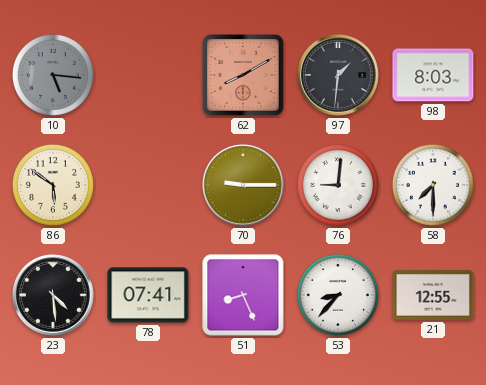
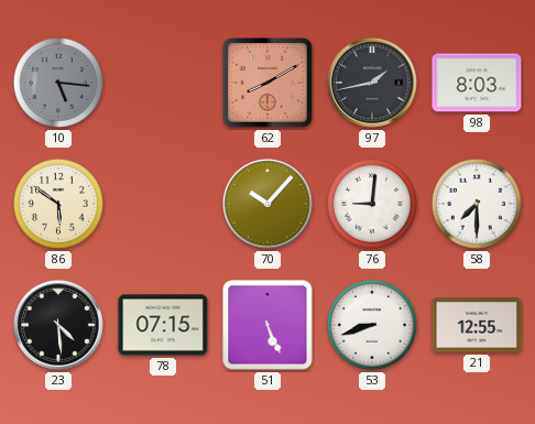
97: 1:31 -> 1:43 (373, 84)
70: 9:15 -> 10:07 (269, 205)
78: 07:41 -> 07:15 (163, 325)
51: 8:26 -> 5:26 (267, 325)
53: 8:37 -> 8:42 (372, 325)
